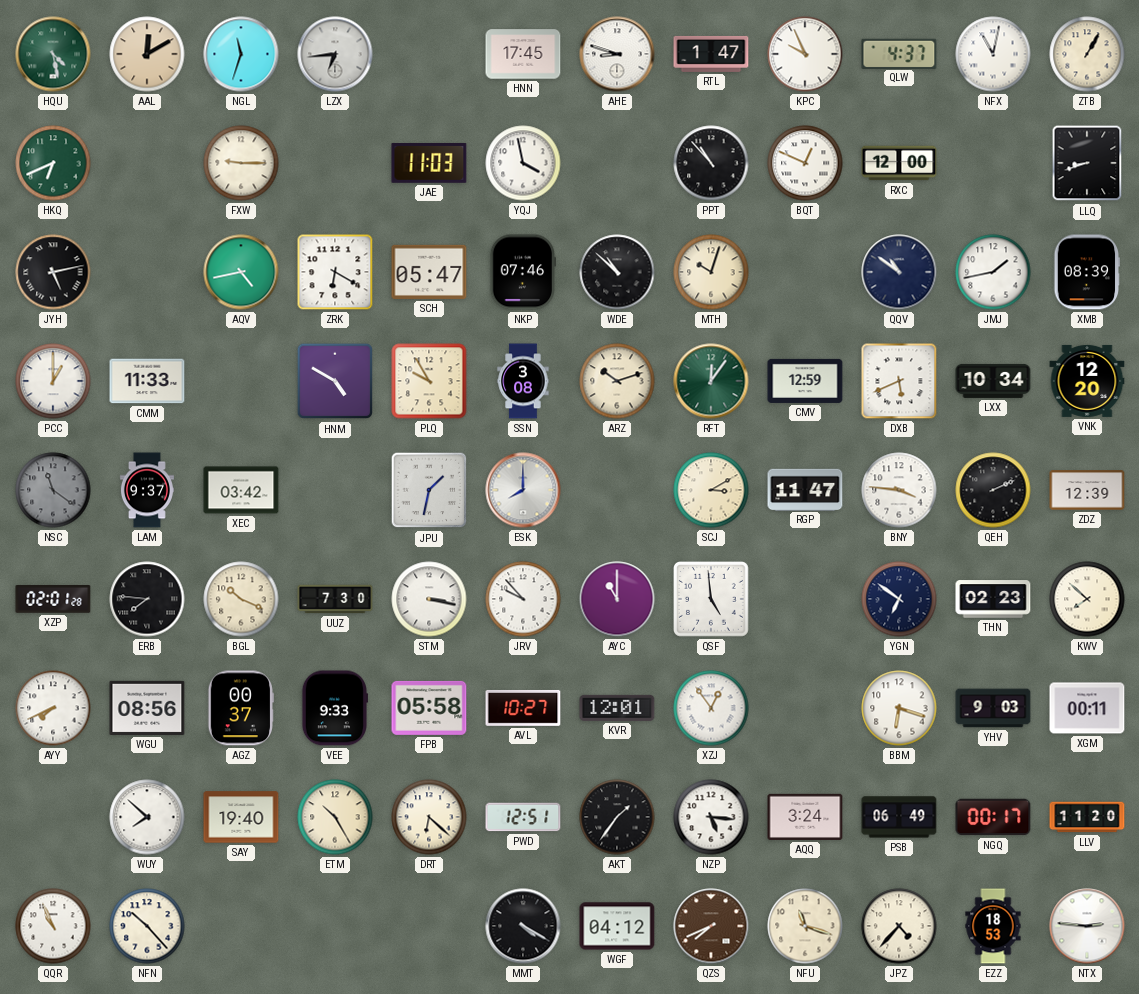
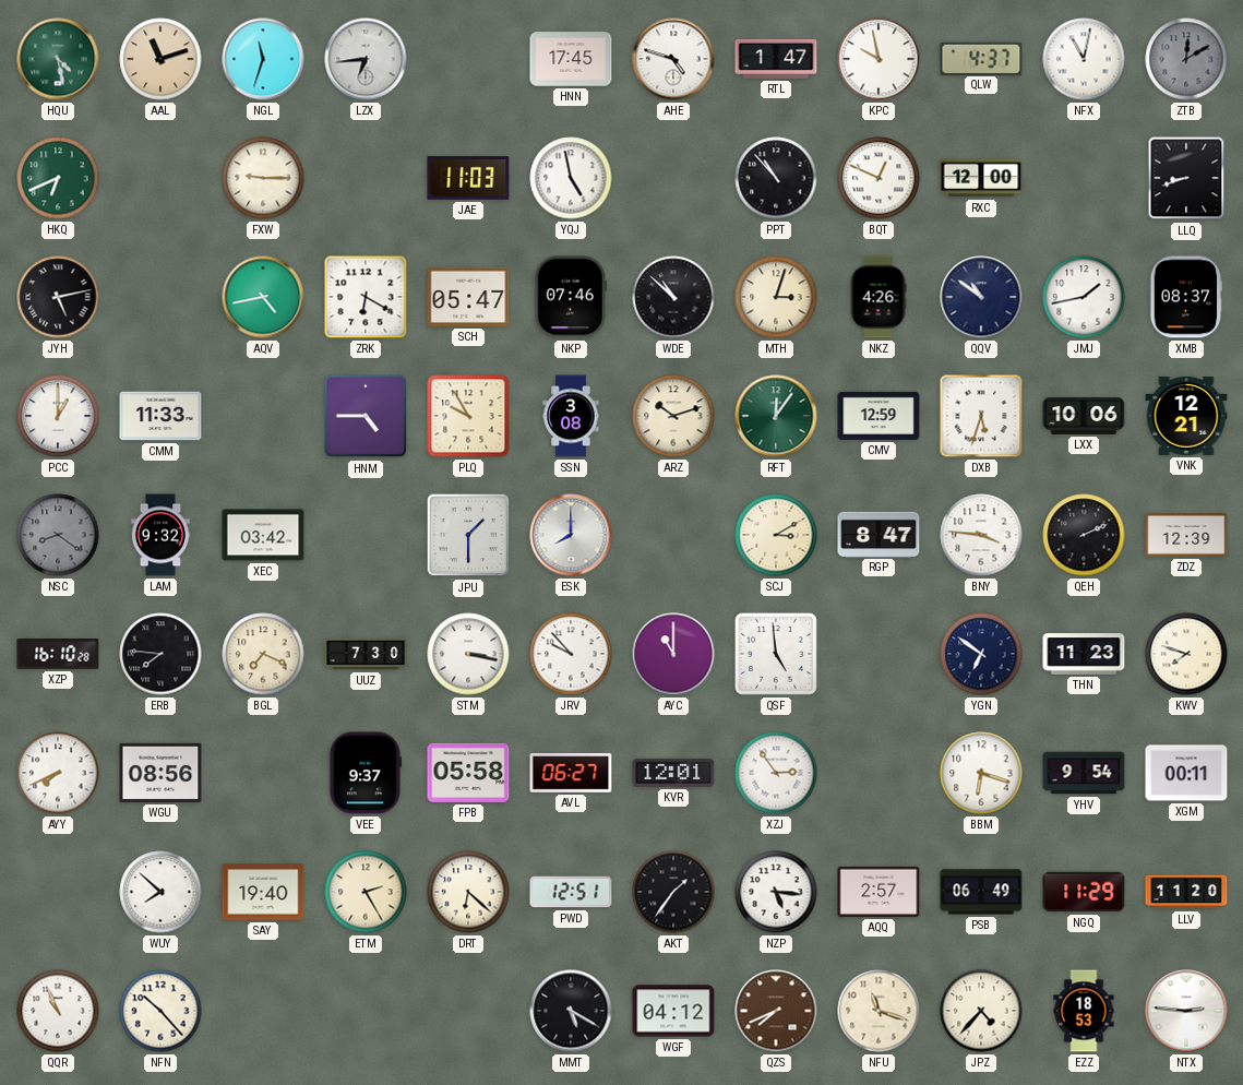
AAL: 12:10 -> 11:12 (160, 59)
AHE: 8:48 -> 4:48 (673, 59)
KPC: 9:56 -> 9:58 (879, 59)
ZTB: 1:05 -> 12:10 (1186, 59)
ZTB dial: cream -> grey (1186, 59)
YQJ: 3:58 -> 4:58 (571, 178)
MTH: 10:03 -> 3:03 (776, 297)
NKZ: none -> 4:26 (879, 297)
XMB: 08:39 -> 08:37 (1186, 297)
HNM: 4:50 -> 4:45 (366, 416)
DXB: 5:41 -> 5:33 (981, 416)
LXX: 10:34 -> 10:06 (1084, 416)
VNK: 12:20 -> 12:21 (1186, 416)
NSC: 11:21 -> 8:21 (58, 535)
LAM: 9:37 -> 9:32 (160, 535)
JPU: 1:32 -> 1:30 (468, 535)
RGP: 11:47 -> 8:47 (879, 534)
XZP: 02:01 -> 16:10 (58, 655)
BGL: 10:19 -> 7:19 (263, 654)
THN: 02:23 -> 11:23 (1084, 654)
KWV: 7:52 -> 7:48 (1186, 654)
AGZ: 00:37 -> none (241, 708)
VEE: 9:33 -> 9:37 (364, 773)
AVL: 10:27 -> 06:27 (571, 773)
XZJ: 12:54 -> 2:54 (776, 773)
YHV: 9:03 -> 9:54 (1084, 773)
ETM: 10:25 -> 2:25 (366, 892)
AQQ: 3:24 -> 2:57 (879, 892)
NGQ: 00:17 -> 11:29 (1084, 892)
MMT: 4:20 -> 5:20 (571, 1011)
